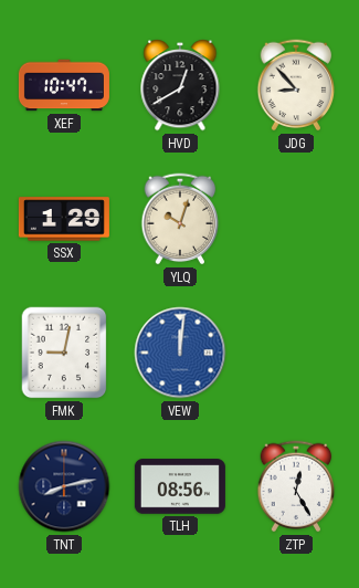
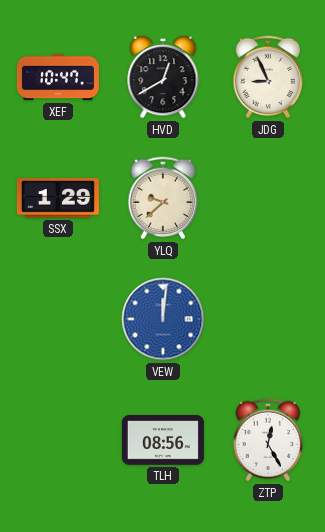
JDG: 8:53 -> 8:56 (268, 77)
YLQ: 10:03 -> 9:38 (163, 198)
FMK: 9:02 -> none (64, 353)
TNT: 8:13 -> none (64, 486)
